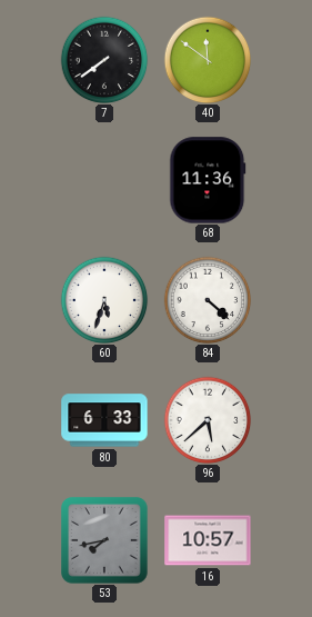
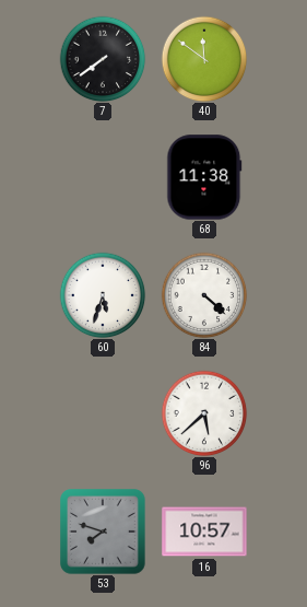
68: 11:36 -> 11:38 (204, 177)
80: 6:33 -> none (104, 420)
53: 7:43 -> 7:48 (103, 532)
